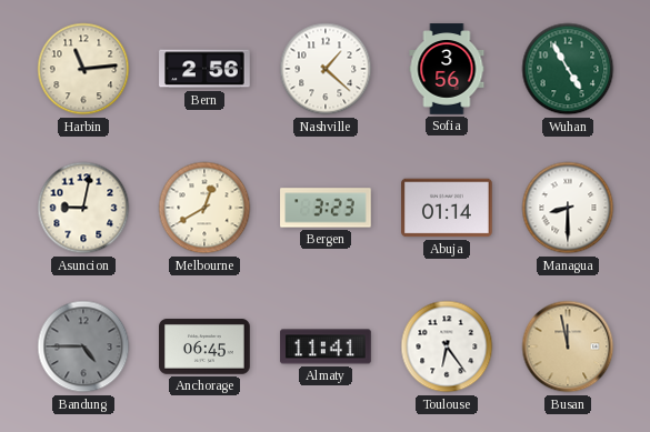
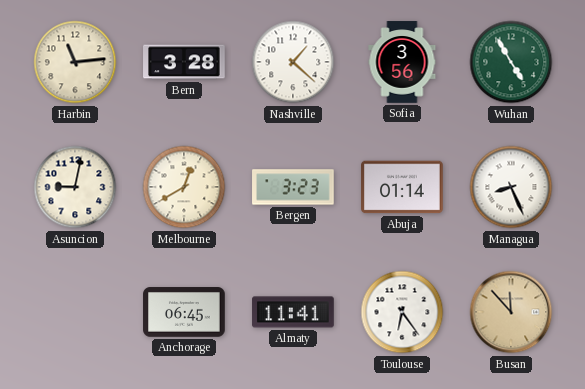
Bern: 2:56 -> 3:28 (184, 62)
Managua: 8:30 -> 8:26 (511, 187)
Bandung: 4:45 -> none (83, 346)
Busan: 11:58 -> 11:53 (511, 312)
